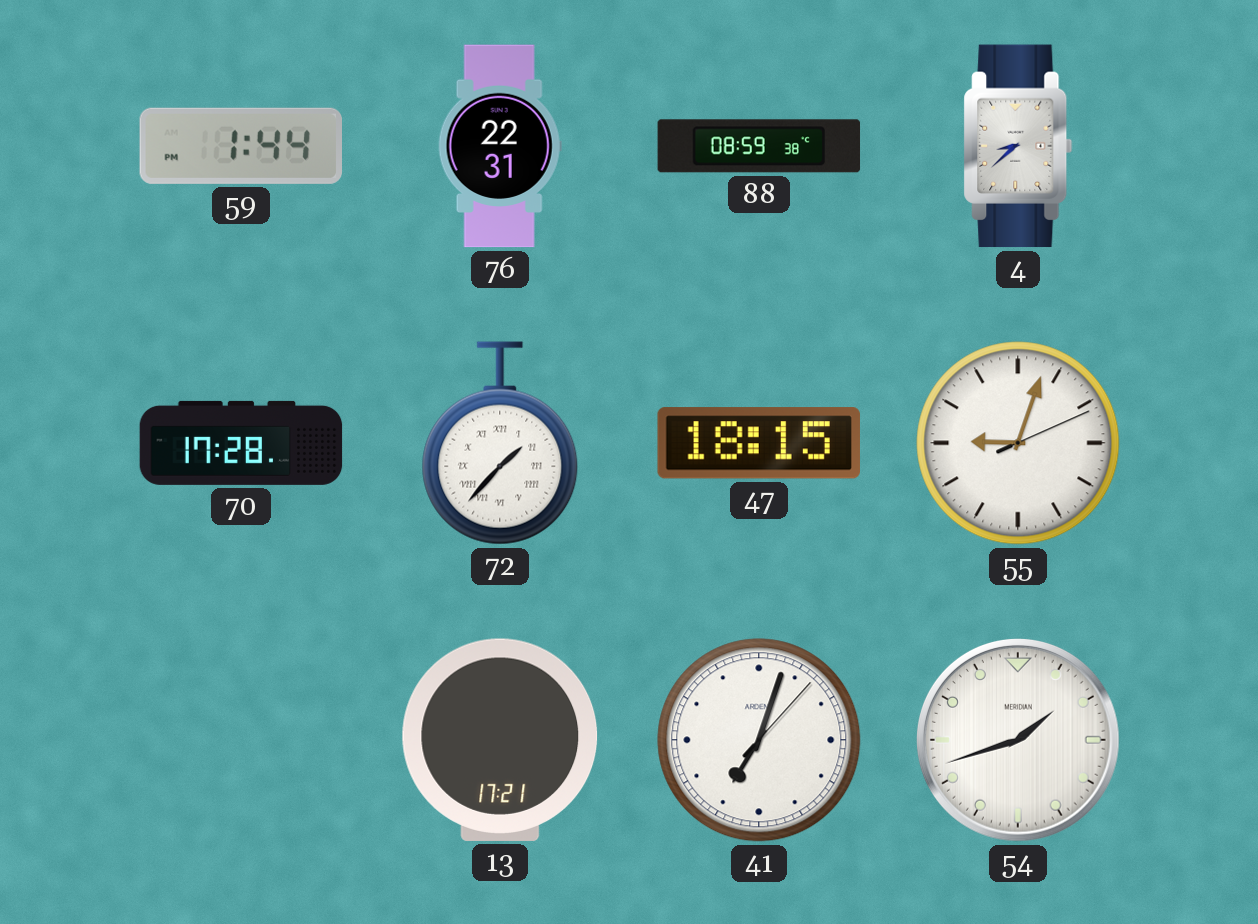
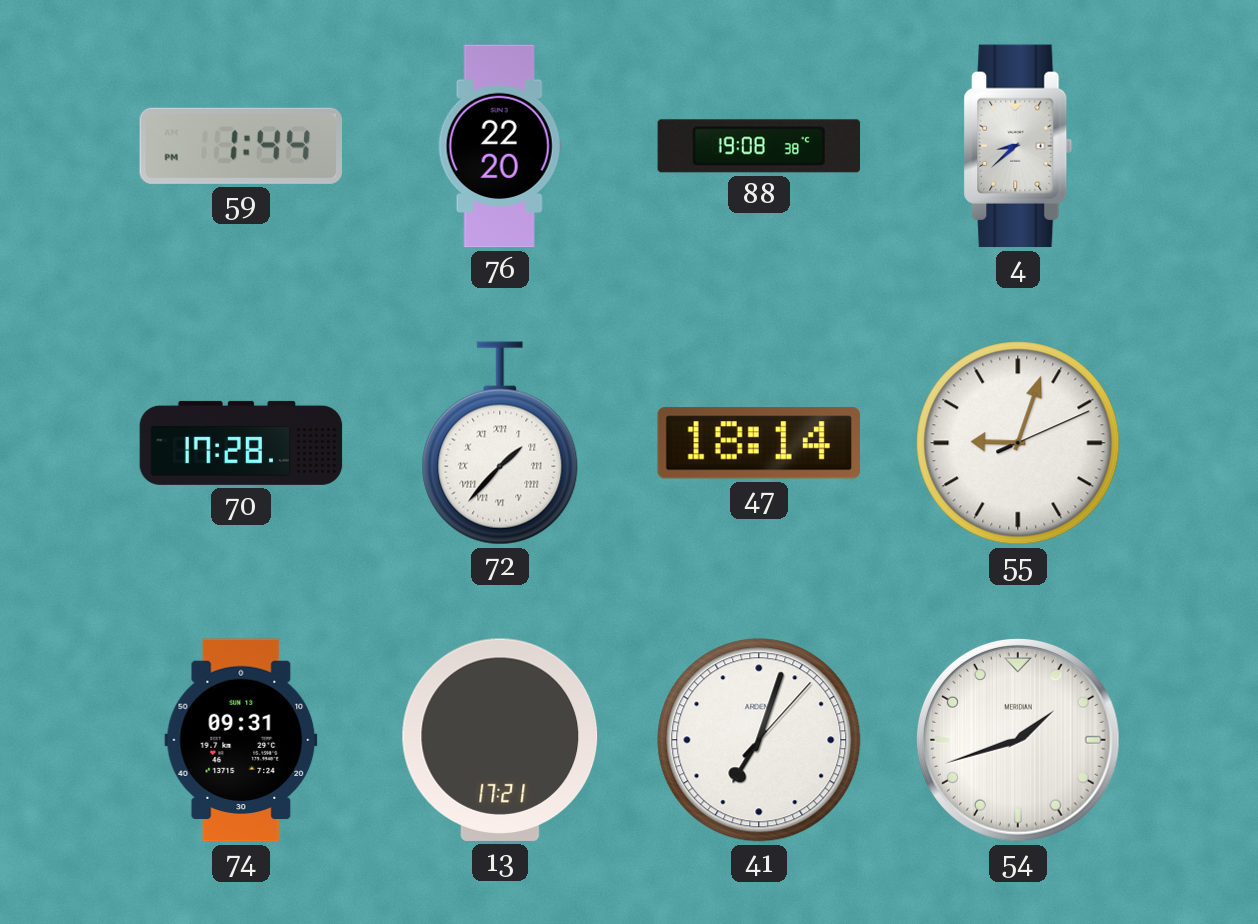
76: 22:31 -> 22:20 (500, 146)
88: 08:59 -> 19:08 (759, 146)
47: 18:15 -> 18:14 (759, 443)
74: none -> 09:31 (241, 740)
